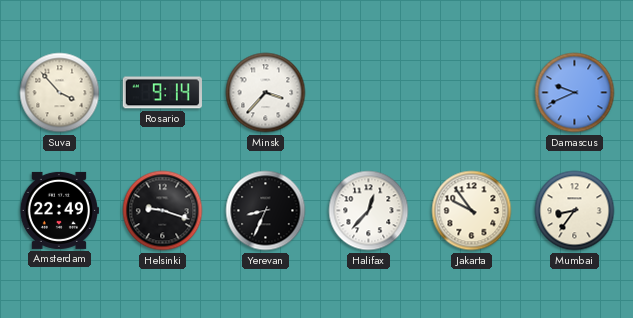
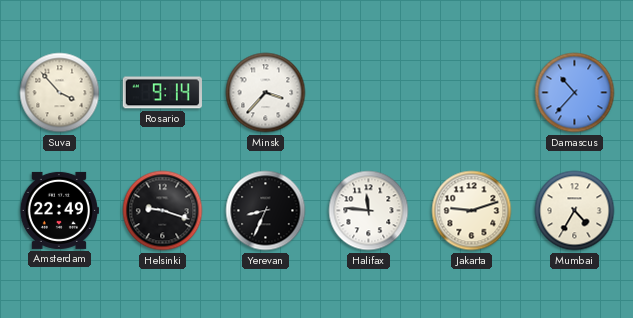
Damascus: 9:41 -> 10:37 (575, 93)
Halifax: 12:37 -> 11:46 (369, 211)
Jakarta: 9:54 -> 9:12 (472, 211)
Mumbai: 8:36 -> 4:35 (575, 211)
